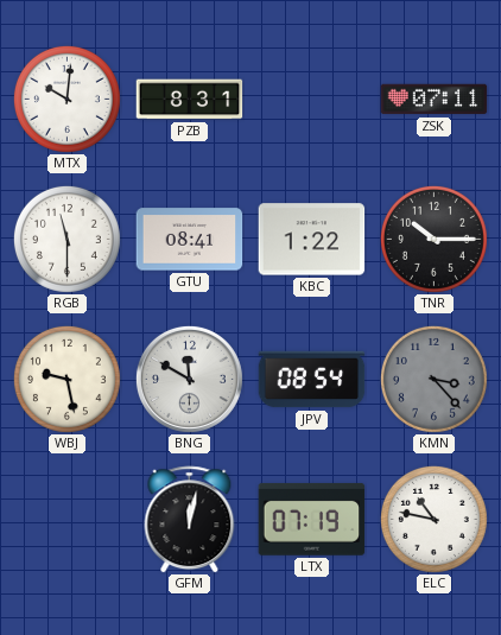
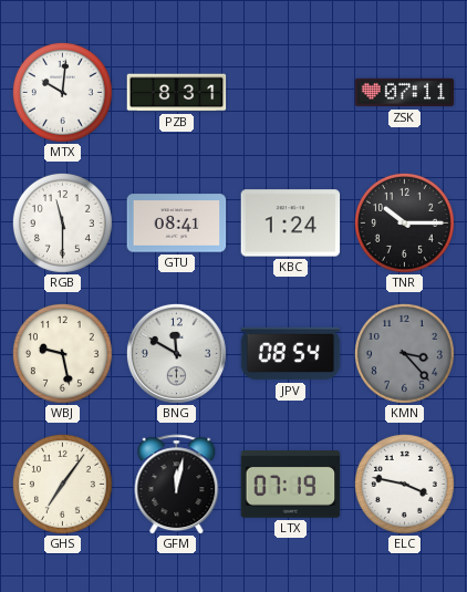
KBC: 1:22 -> 1:24 (291, 224)
GHS: none -> 7:06 (62, 484)
ELC: 10:47 -> 3:47 (404, 484)
